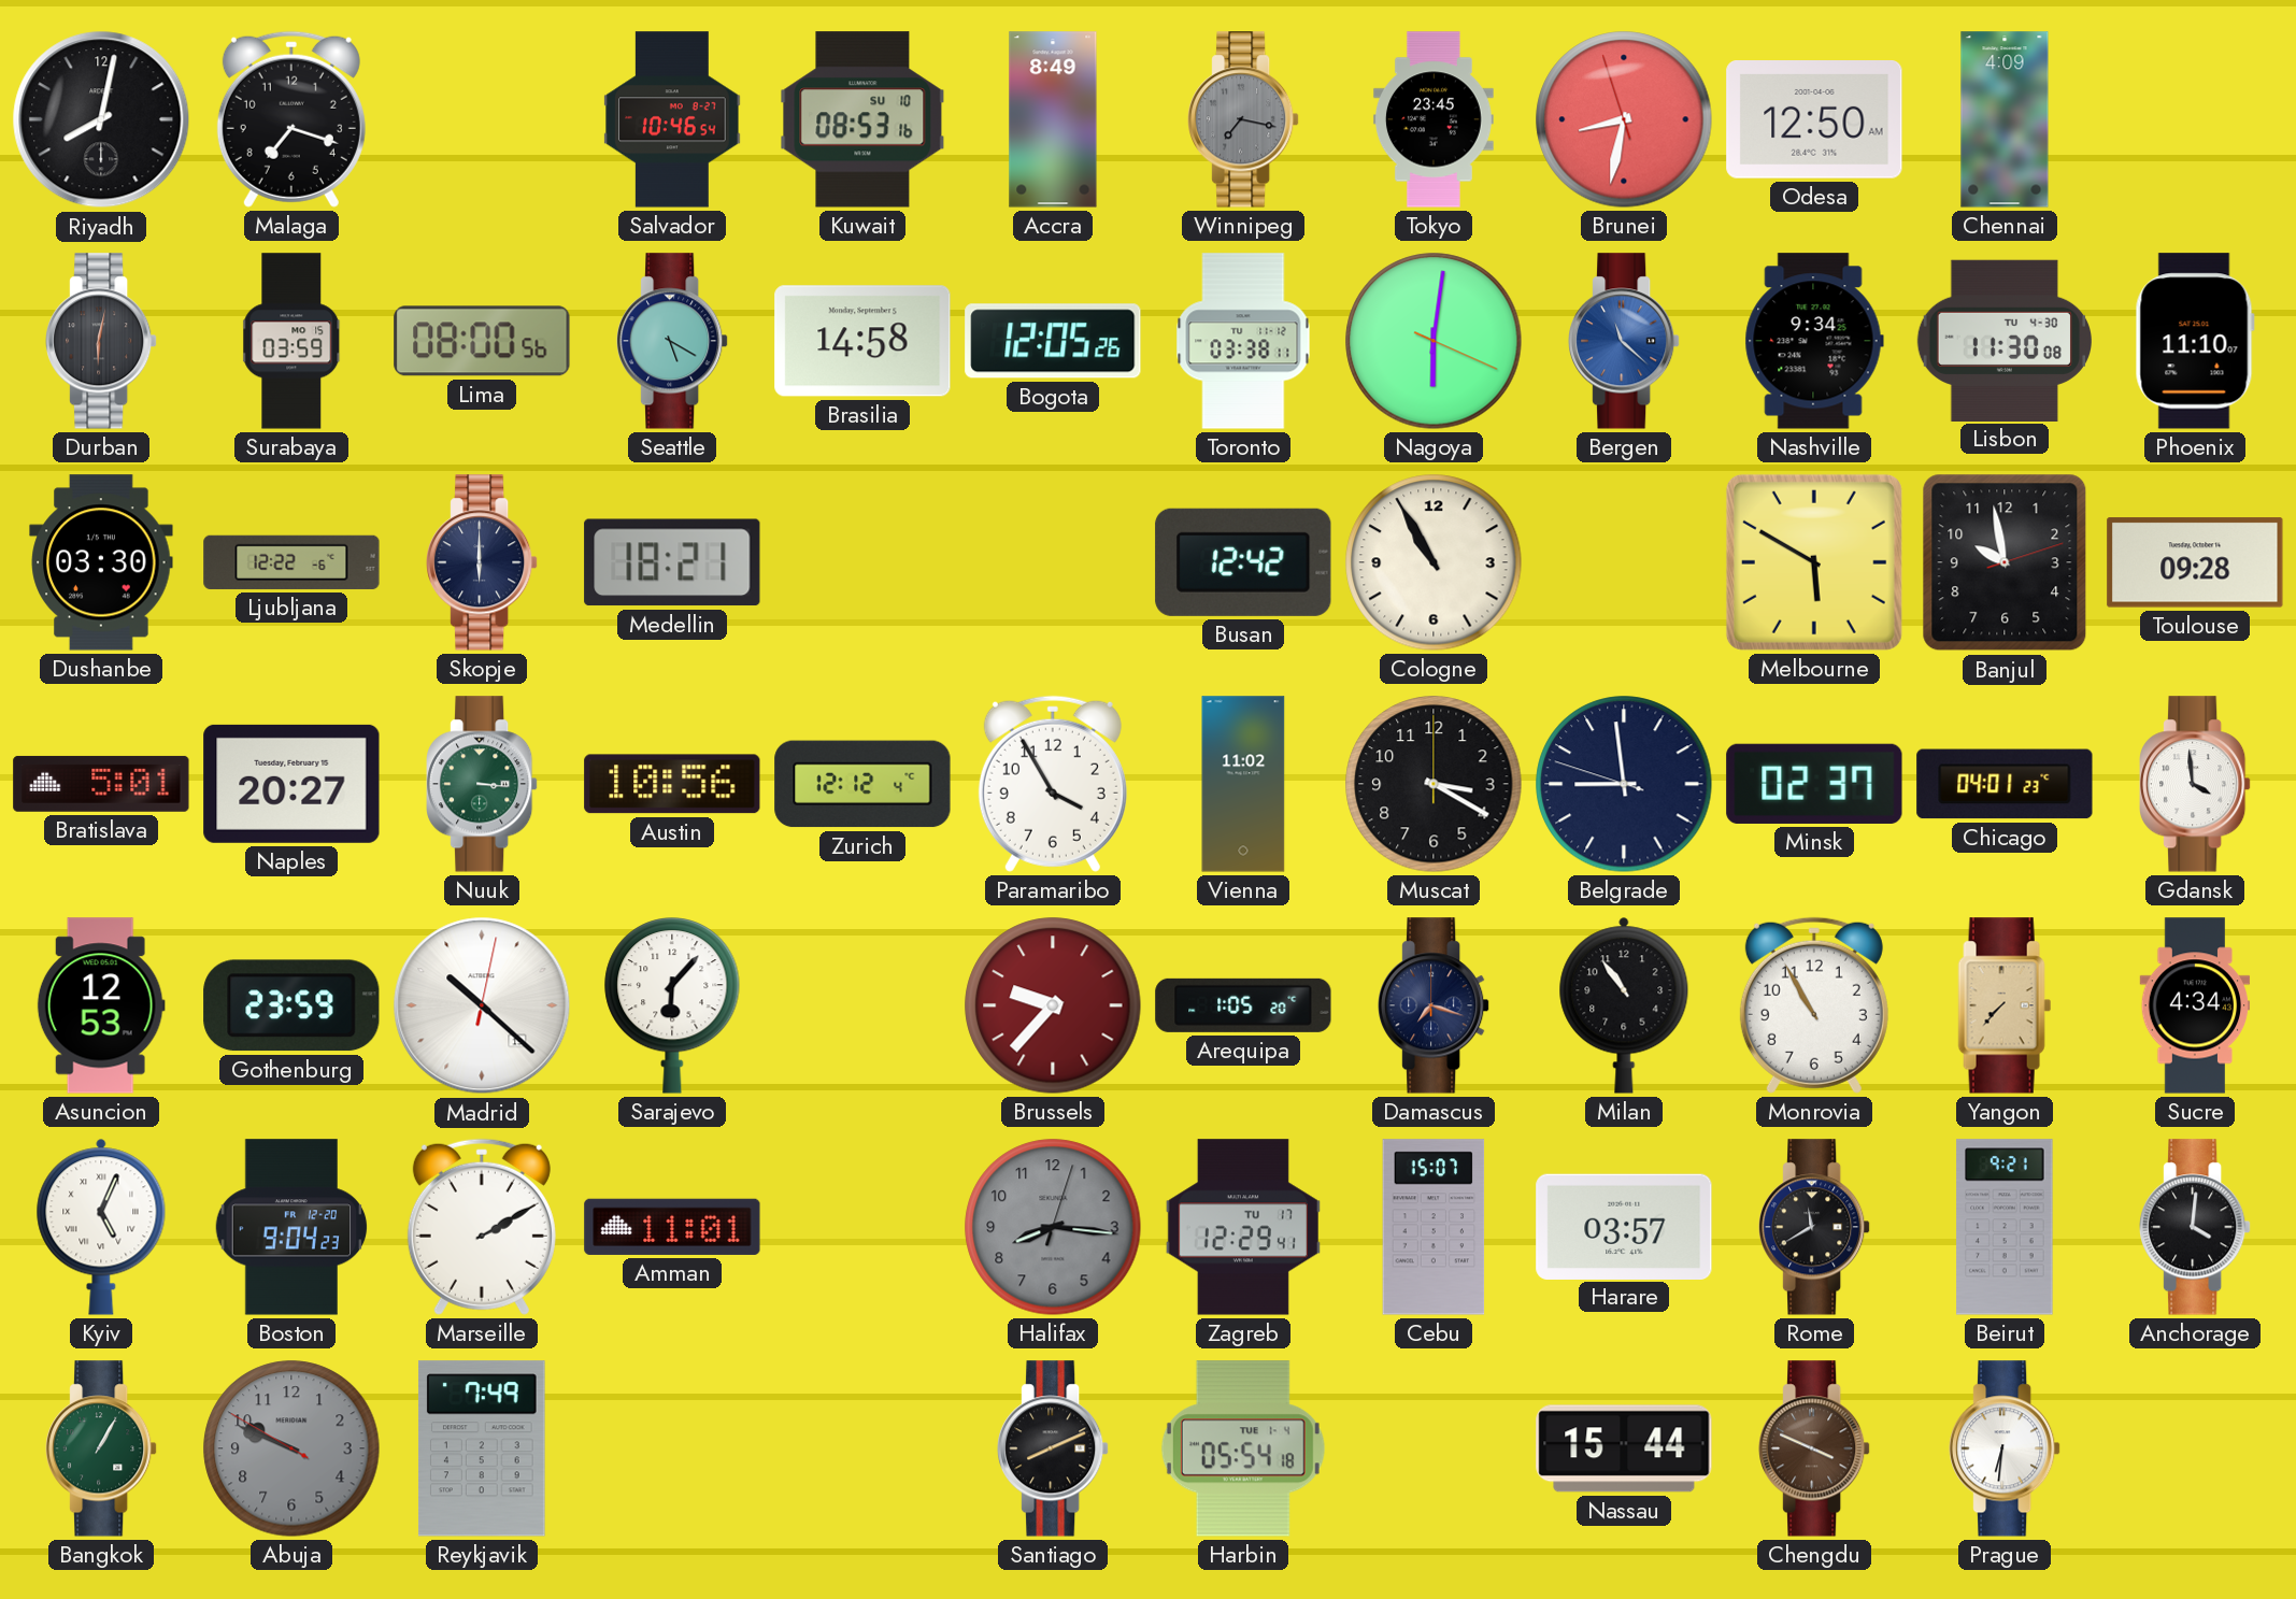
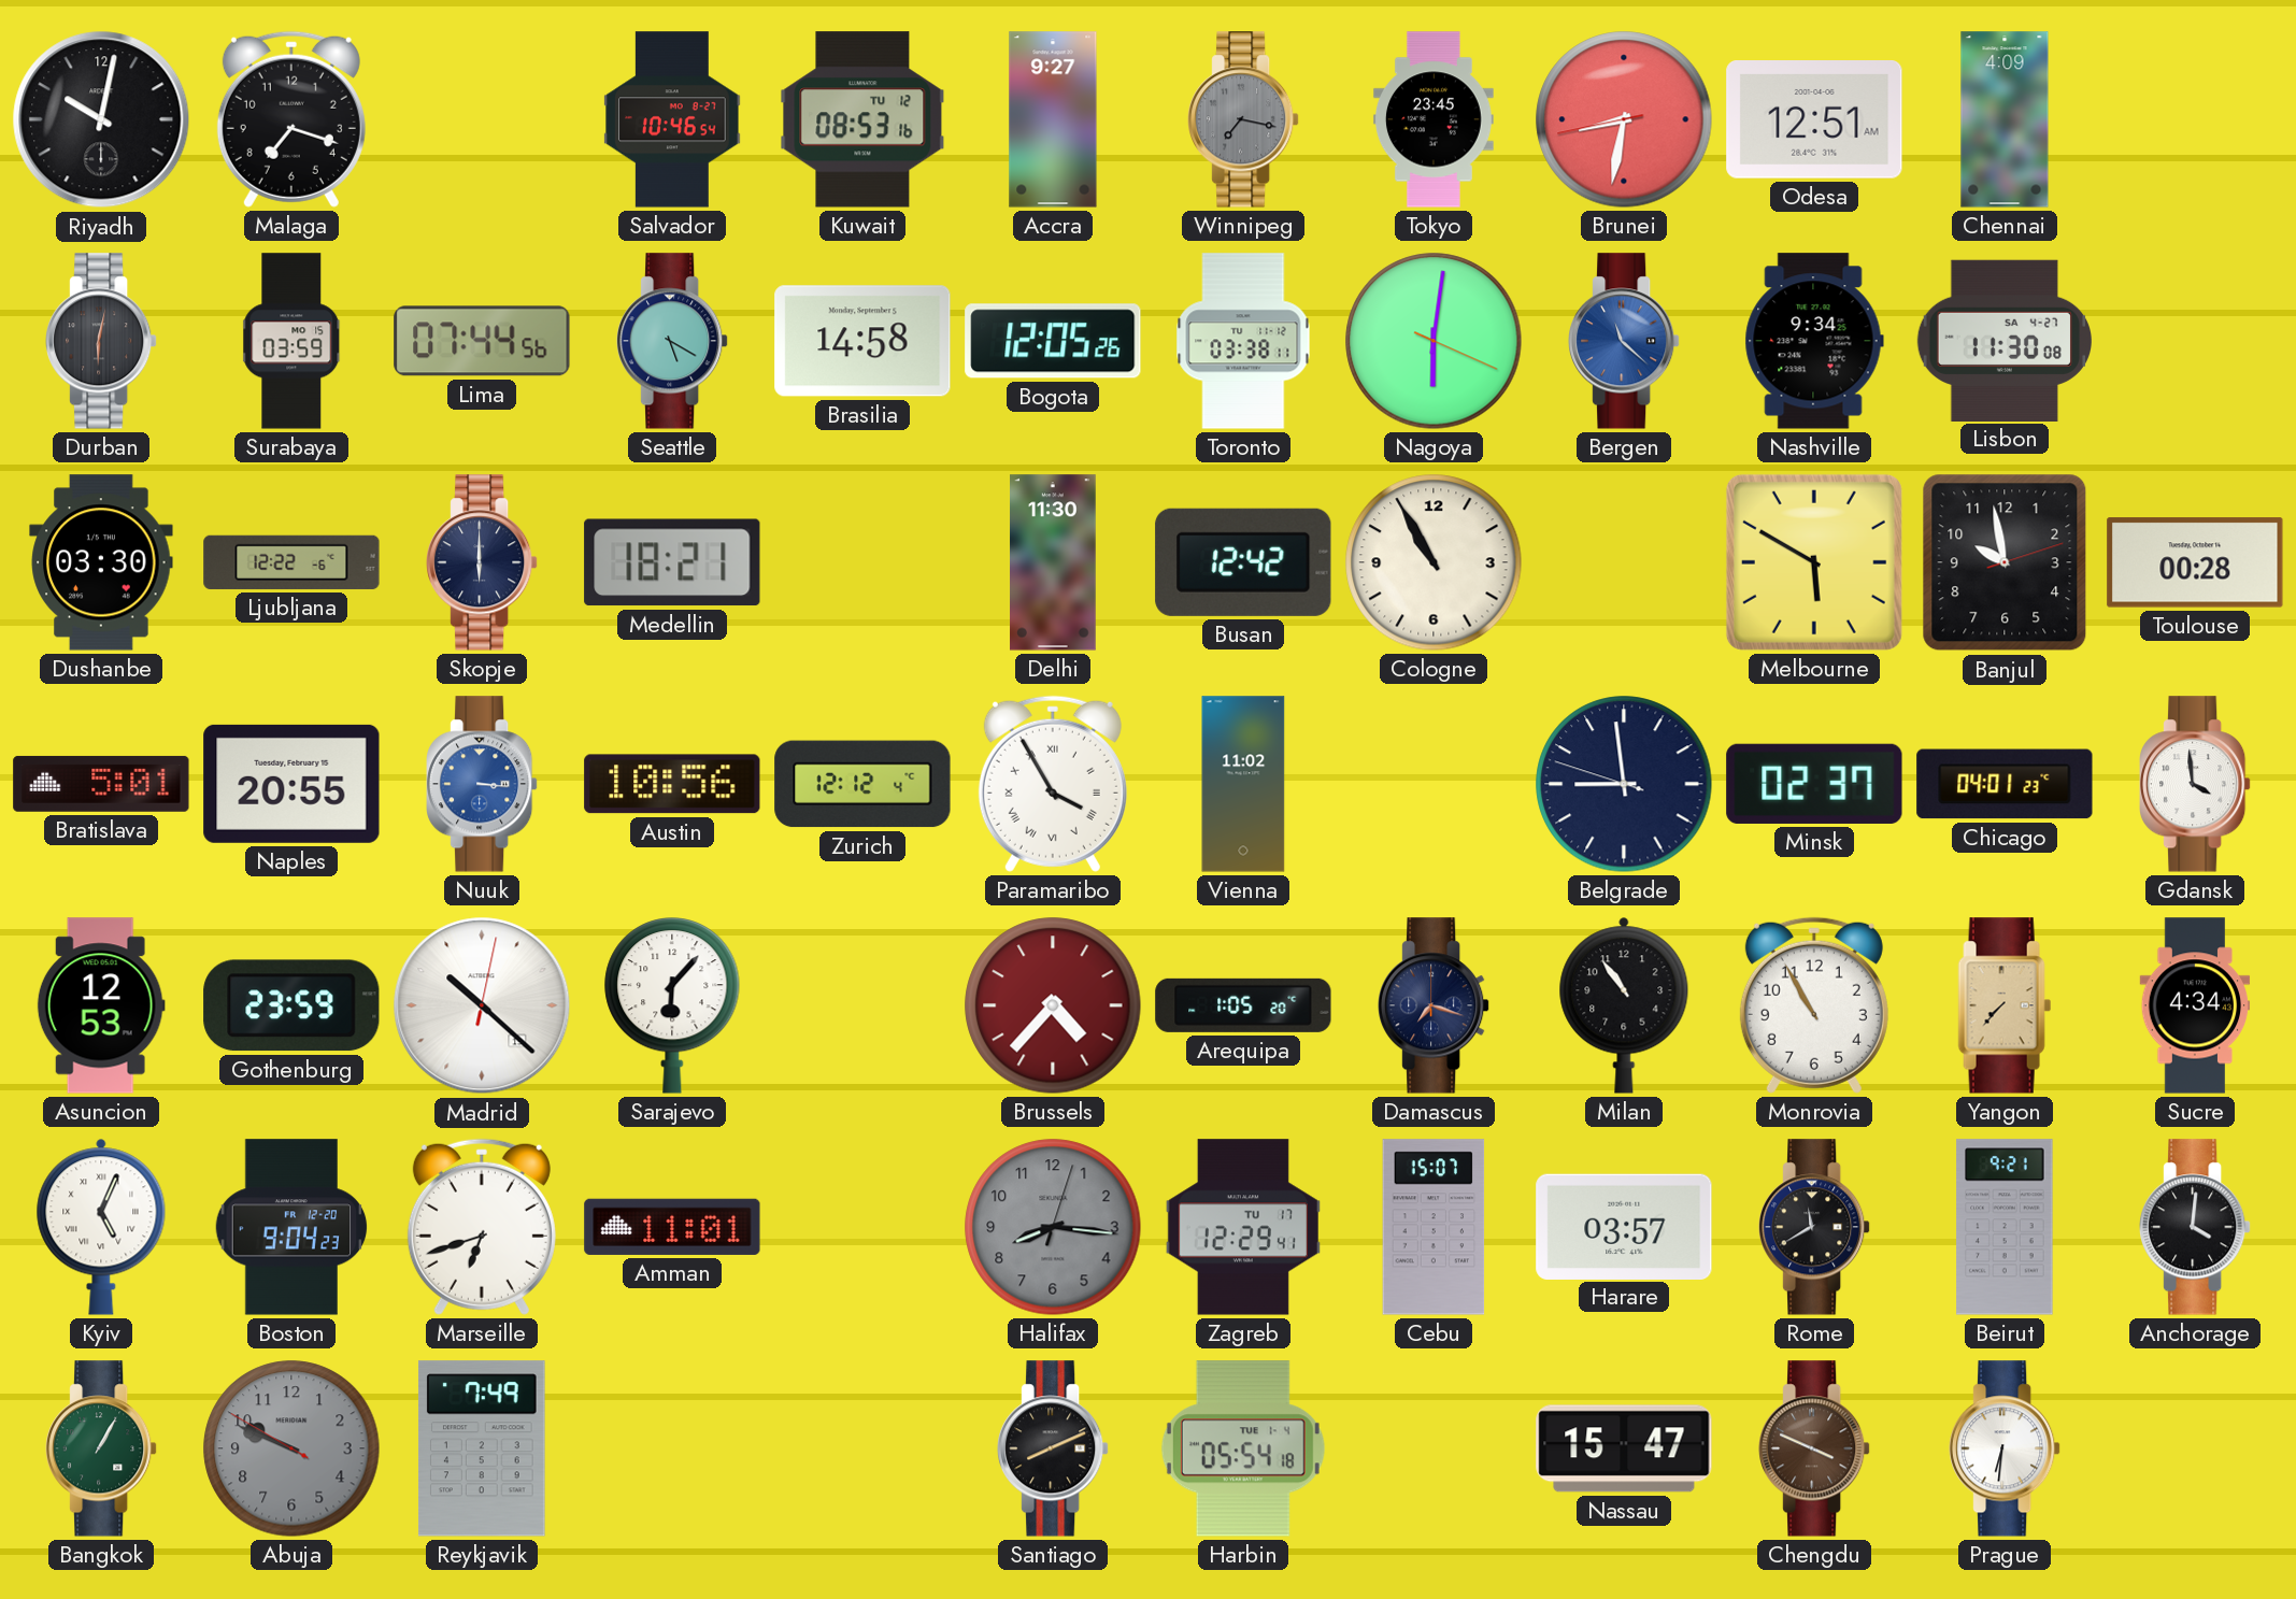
Riyadh: 8:02 -> 10:02 (101, 119)
Kuwait date: SU 10 -> TU 12 (862, 119)
Accra: 8:49 -> 9:27 (1053, 119)
Brunei: 8:31:57 -> 8:31:43 (1624, 119)
Odesa: 12:50 -> 12:51 (1814, 120)
Lima: 08:00 -> 07:44 (482, 341)
Lisbon date: TU 4-30 -> SA 4-27 (2003, 340)
Phoenix: 11:10 -> none (2195, 341)
Delhi: none -> 11:30 (1053, 562)
Toulouse: 09:28 -> 00:28 (2195, 562)
Naples: 20:27 -> 20:55 (291, 784)
Nuuk dial: green -> blue (483, 784)
Paramaribo numerals: Arabic -> Roman (1053, 784)
Muscat: 3:20 -> none (1434, 784)
Brussels: 9:37 -> 4:37 (1053, 1005)
Marseille: 2:10 -> 6:42 (482, 1227)
Nassau: 15:44 -> 15:47 (1624, 1448)
